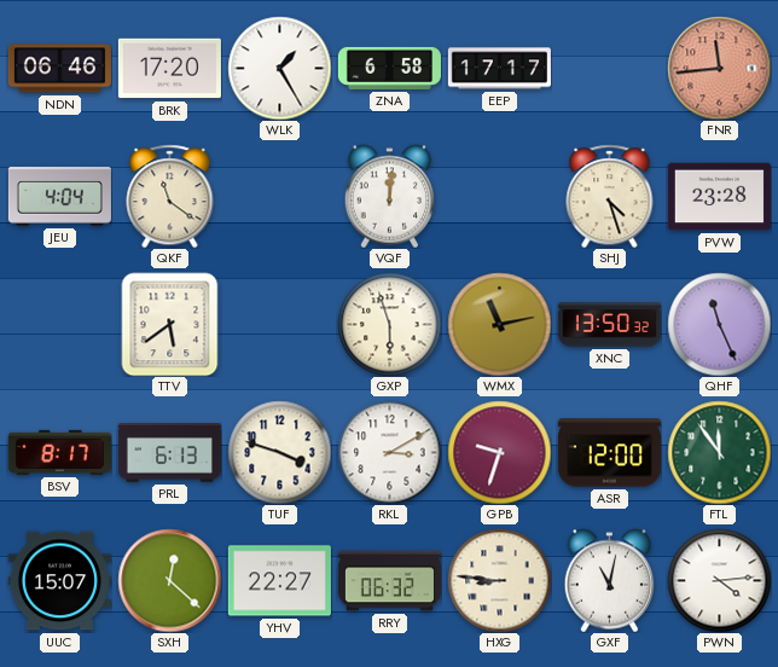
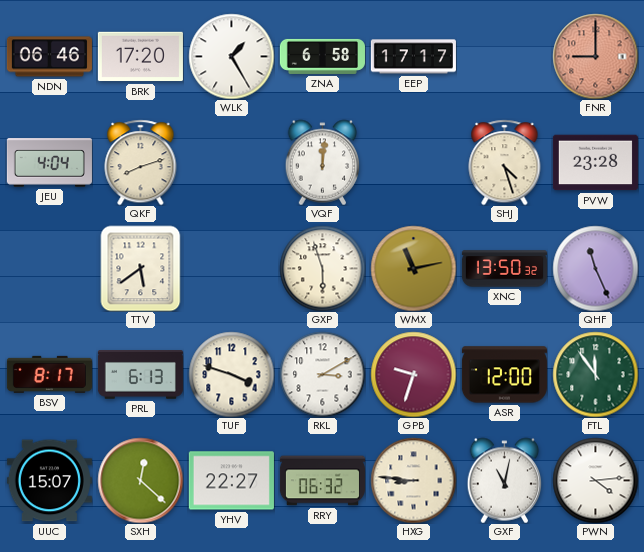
FNR: 11:44 -> 9:00 (595, 56)
QKF: 11:21 -> 8:12 (141, 162)
